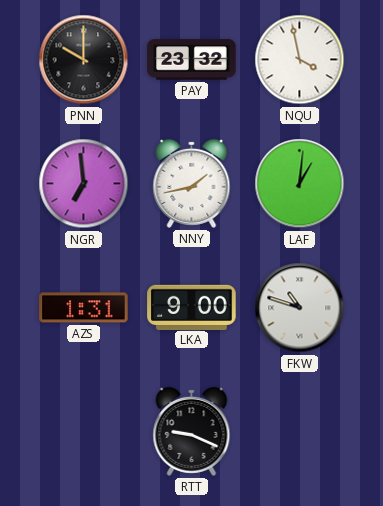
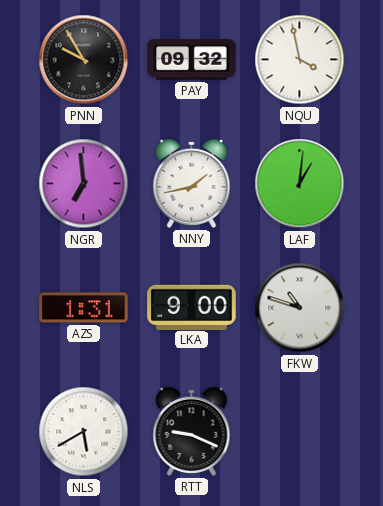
PNN: 10:00 -> 9:55 (84, 60)
PAY: 23:32 -> 09:32 (192, 60)
NLS: none -> 5:40 (84, 432)
